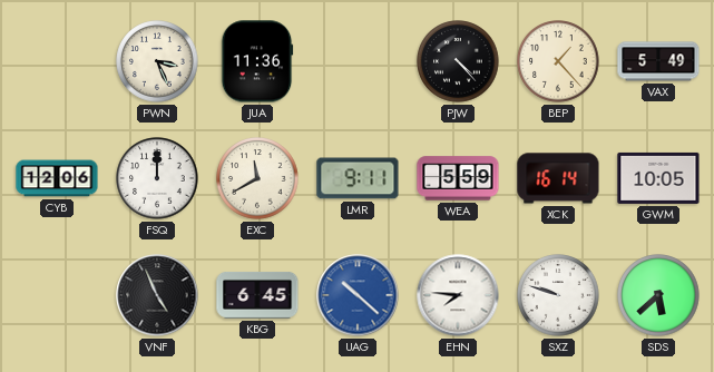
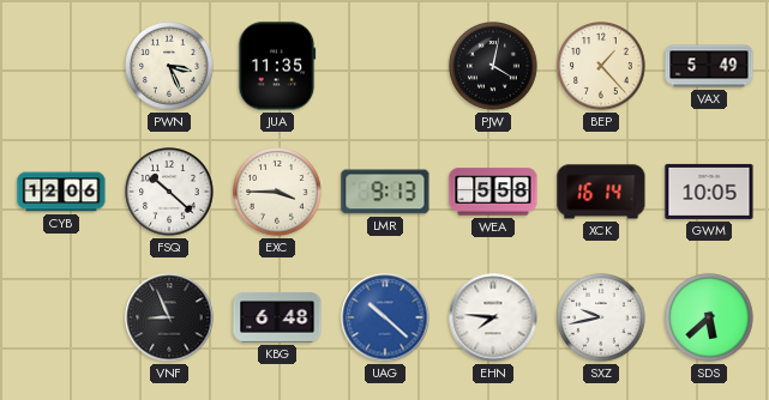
JUA: 11:36 -> 11:35 (277, 66)
PJW: 4:23 -> 4:02 (493, 66)
FSQ: 12:00 -> 10:22 (169, 192)
EXC: 11:40 -> 3:45 (277, 192)
LMR: 9:11 -> 9:13 (385, 192)
WEA: 5:59 -> 5:58 (493, 192)
VNF: 4:56 -> 8:56 (169, 317)
KBG: 6:45 -> 6:48 (277, 317)
SXZ: 9:48 -> 9:43 (601, 317)
